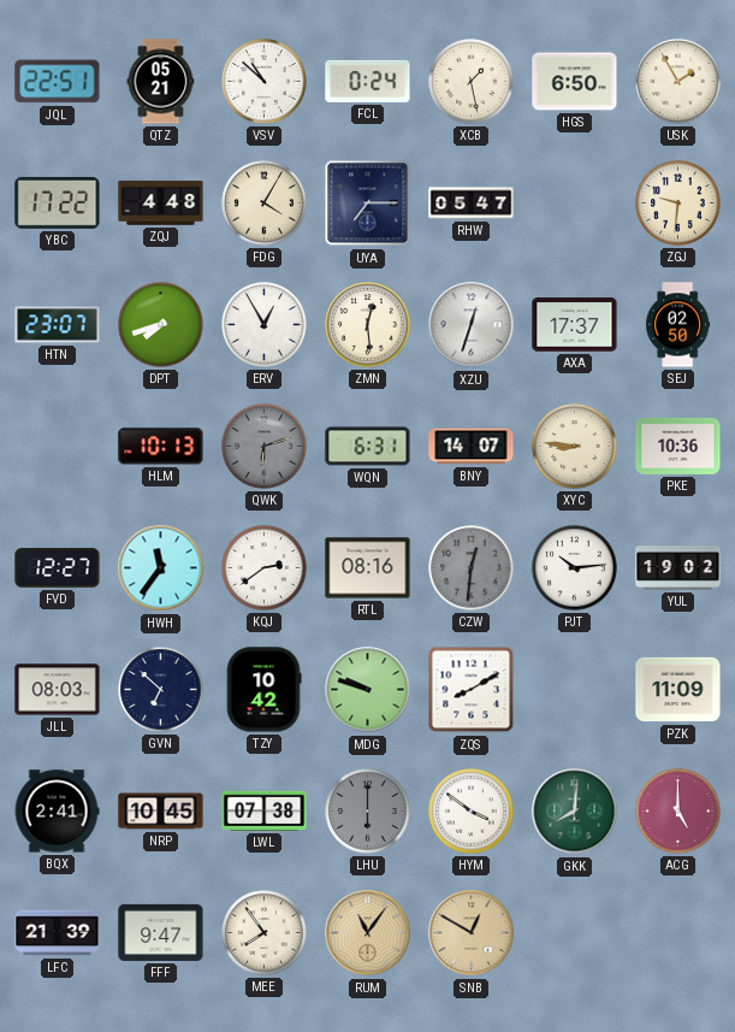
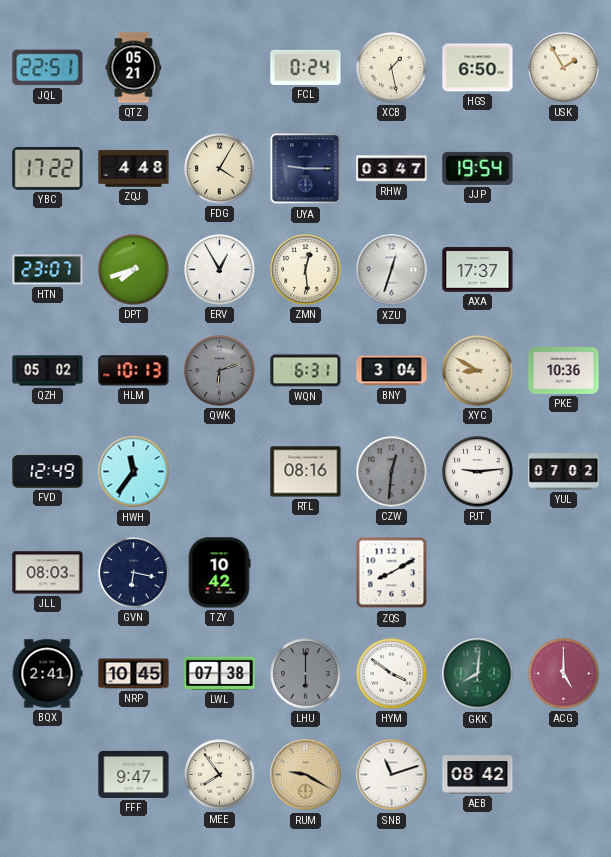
VSV: 10:52 -> none (265, 82)
UYA: 7:15 -> 9:15 (306, 169)
RHW: 05:47 -> 03:47 (392, 169)
JJP: none -> 19:54 (478, 168)
ZGJ: 9:31 -> none (678, 204)
SEJ: 02:50 -> none (678, 325)
QZH: none -> 05:02 (48, 371)
BNY: 14:07 -> 3:04 (392, 371)
XYC: 8:46 -> 8:50 (478, 371)
FVD: 12:27 -> 12:49 (48, 472)
KQJ: 2:39 -> none (265, 568)
PJT: 10:14 -> 9:14 (478, 472)
YUL: 19:02 -> 07:02 (564, 472)
GVN: 6:52 -> 6:17 (134, 573)
MDG: 9:48 -> none (368, 690)
PZK: 11:09 -> none (678, 690)
LFC: 21:39 -> none (58, 933)
RUM: 11:06 -> 9:20 (306, 775)
SNB: 12:50 -> 11:12 (392, 775)
SNB dial: champagne -> white (392, 775)
AEB: none -> 08:42 (478, 775)
